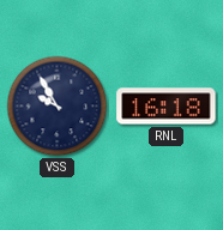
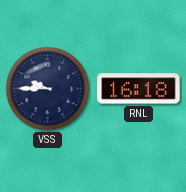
VSS: 9:55 -> 9:45 (48, 89)
